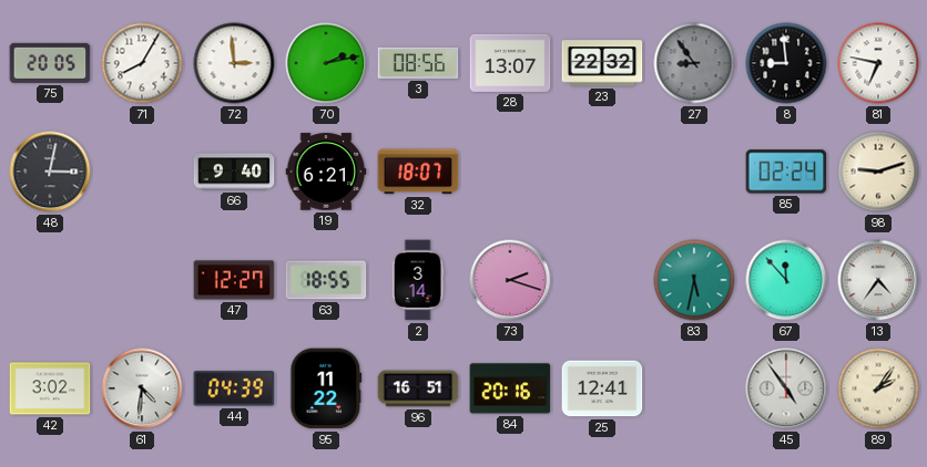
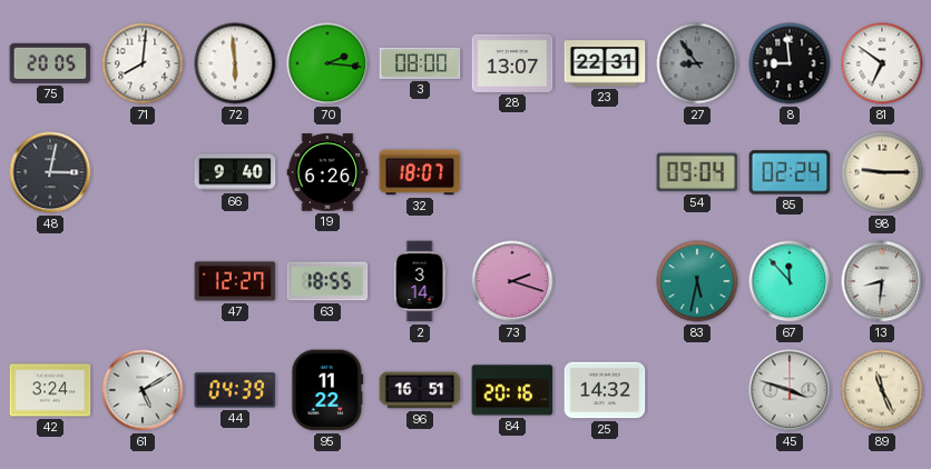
71: 8:05 -> 8:01 (143, 63)
72: 2:59 -> 5:59 (235, 63)
70: 2:13 -> 2:16 (327, 63)
3: 08:56 -> 08:00 (420, 63)
23: 22:32 -> 22:31 (605, 63)
81: 6:47 -> 6:51 (882, 63)
19: 6:21 -> 6:26 (327, 172)
54: none -> 09:04 (697, 172)
98: 9:12 -> 9:15 (882, 172)
13: 4:36 -> 8:31 (882, 281)
42: 3:02 -> 3:24 (50, 390)
61: 4:31 -> 5:10 (143, 390)
25: 12:41 -> 14:32 (605, 390)
45: 4:54 -> 3:48 (790, 390)
89: 2:06 -> 11:26 (882, 390)
